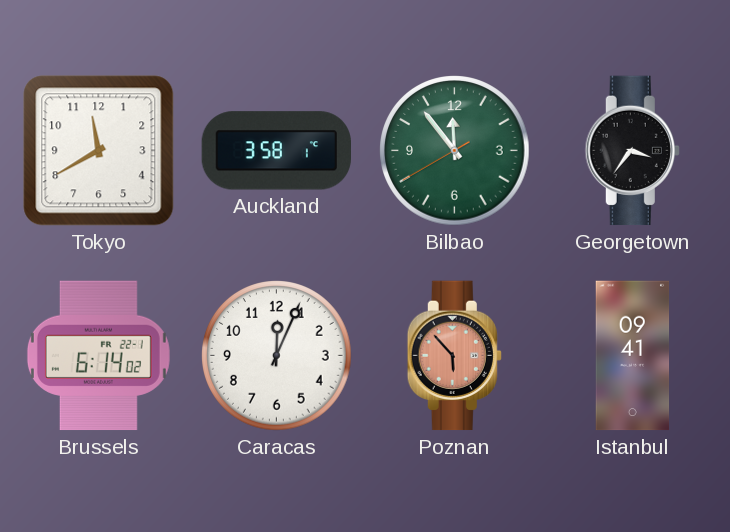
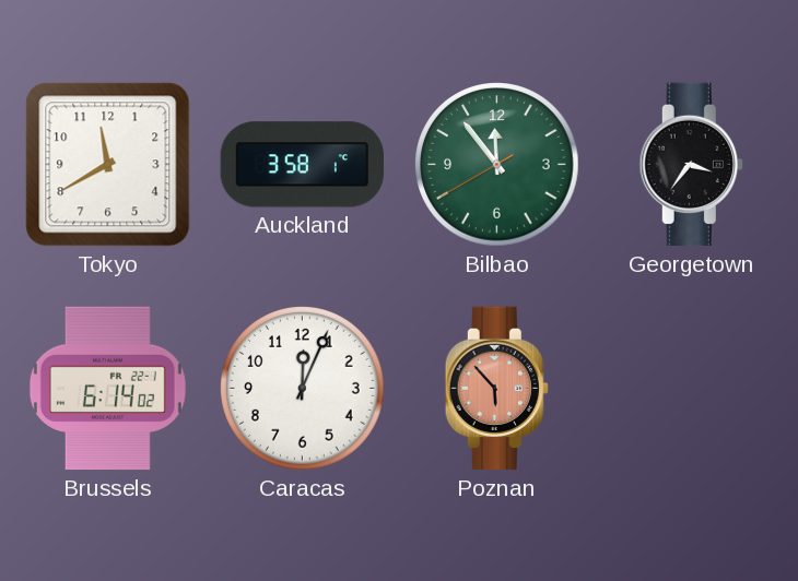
Istanbul: 09:41 -> none (633, 356)
